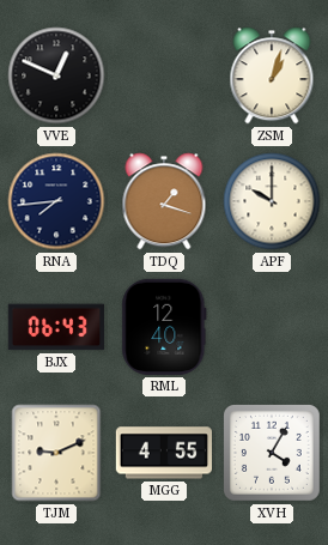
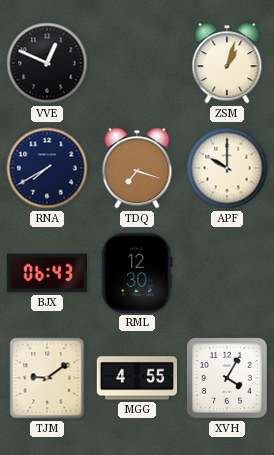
RNA: 7:44 -> 7:40 (47, 168)
TDQ: 1:18 -> 7:18 (137, 168)
RML: 12:40 -> 12:30 (137, 273)
TJM: 9:11 -> 9:09 (47, 378)
